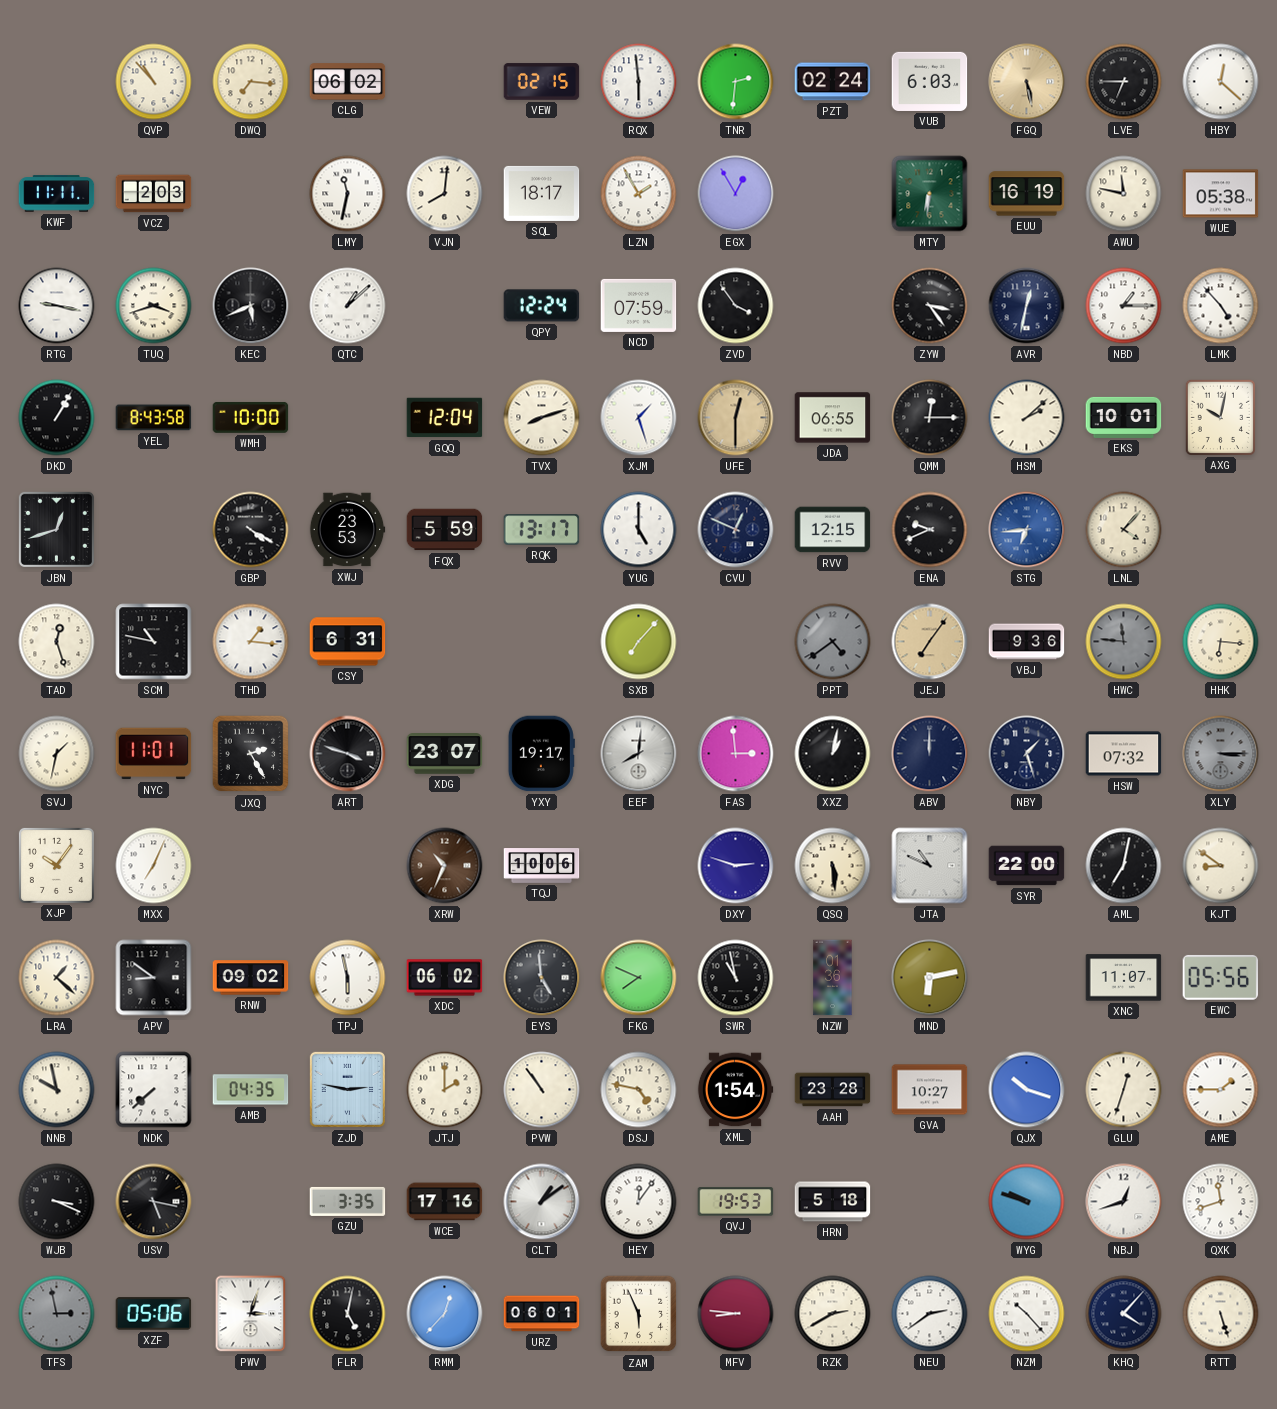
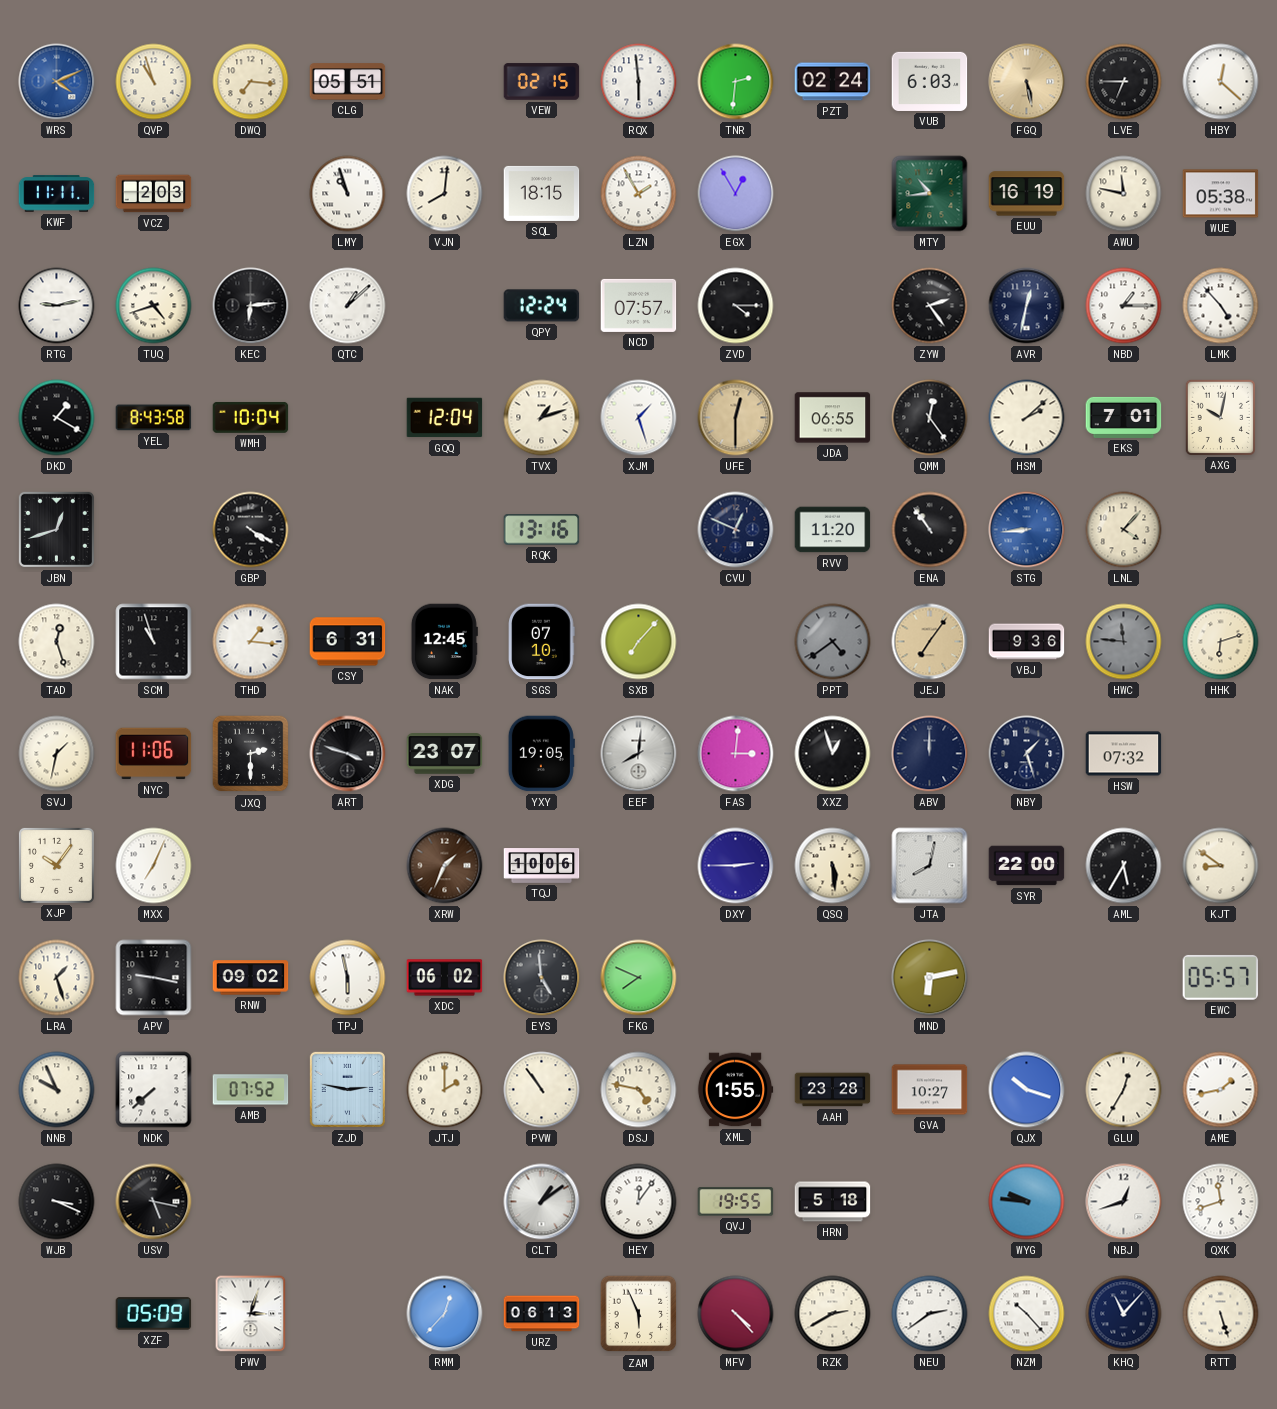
WRS: none -> 4:11 (57, 82)
QVP: 10:53 -> 10:57 (154, 82)
CLG: 06:02 -> 05:51 (348, 82)
LMY: 11:32 -> 10:57 (348, 194)
SQL: 18:17 -> 18:15 (542, 193)
MTY: 6:31 -> 10:44 (930, 194)
RTG: 9:17 -> 9:13 (57, 306)
TUQ: 3:42 -> 4:42 (154, 306)
KEC: 5:41 -> 6:14 (251, 306)
NCD: 07:59 -> 07:57 (639, 305)
ZVD: 3:54 -> 4:15 (736, 306)
ZYW: 3:24 -> 2:24 (930, 306)
DKD: 1:05 -> 1:20 (57, 418)
WMH: 10:00 -> 10:04 (251, 417)
TVX: 8:12 -> 1:12 (542, 418)
QMM: 12:15 -> 12:24 (930, 418)
EKS: 10:01 -> 7:01 (1124, 417)
XWJ: 23:53 -> none (347, 530)
FQX: 5:59 -> none (445, 530)
RQK: 13:17 -> 13:16 (542, 530)
YUG: 5:00 -> none (639, 530)
RVV: 12:15 -> 11:20 (833, 530)
ENA: 9:41 -> 10:54 (930, 530)
STG: 6:44 -> 8:44 (1027, 530)
SCM: 10:47 -> 10:57 (154, 642)
NAK: none -> 12:45 (444, 642)
SGS: none -> 07:10 (542, 642)
HHK: 6:16 -> 6:12 (1221, 642)
NYC: 11:01 -> 11:06 (154, 754)
JXQ: 2:25 -> 2:30 (251, 754)
YXY: 19:17 -> 19:05 (541, 754)
FAS: 2:59 -> 3:01 (736, 754)
XXZ: 1:02 -> 12:57 (833, 754)
XLY: 3:15 -> none (1221, 754)
XRW: 10:34 -> 1:34 (445, 866)
DXY: 2:48 -> 2:45 (736, 866)
JTA: 10:49 -> 8:02 (930, 866)
AML: 7:02 -> 5:35 (1124, 866)
LRA: 1:22 -> 1:27 (57, 978)
APV: 8:51 -> 9:17 (154, 978)
SWR: 10:58 -> none (736, 978)
NZW: 01:36 -> none (833, 978)
XNC: 11:07 -> none (1124, 978)
EWC: 05:56 -> 05:57 (1221, 977)
NNB: 9:58 -> 9:56 (57, 1090)
AMB: 04:35 -> 07:52 (251, 1090)
XML: 1:54 -> 1:55 (735, 1090)
GLU: 12:33 -> 12:35 (1124, 1090)
AME: 1:45 -> 1:43 (1221, 1090)
GZU: 3:35 -> none (348, 1201)
WCE: 17:16 -> none (445, 1202)
QVJ: 19:53 -> 19:55 (736, 1202)
WYG: 9:48 -> 9:46 (1027, 1202)
TFS: 2:58 -> none (57, 1314)
XZF: 05:06 -> 05:09 (154, 1314)
FLR: 5:02 -> none (348, 1314)
URZ: 06:01 -> 06:13 (542, 1314)
MFV: 8:46 -> 4:23 (736, 1314)
KHQ: 4:07 -> 11:07 (1124, 1314)
